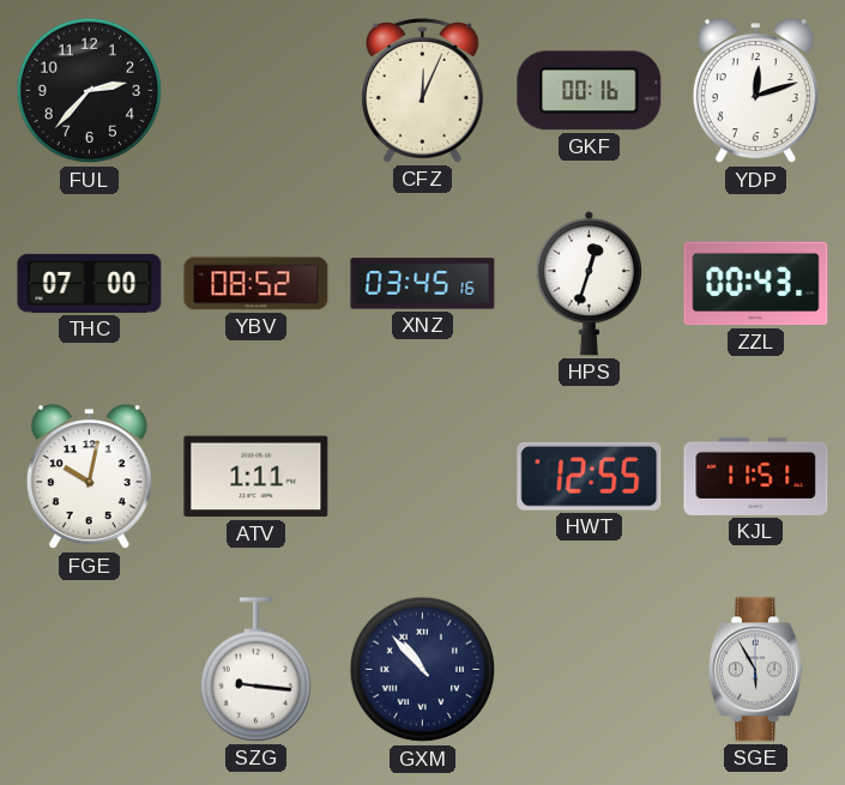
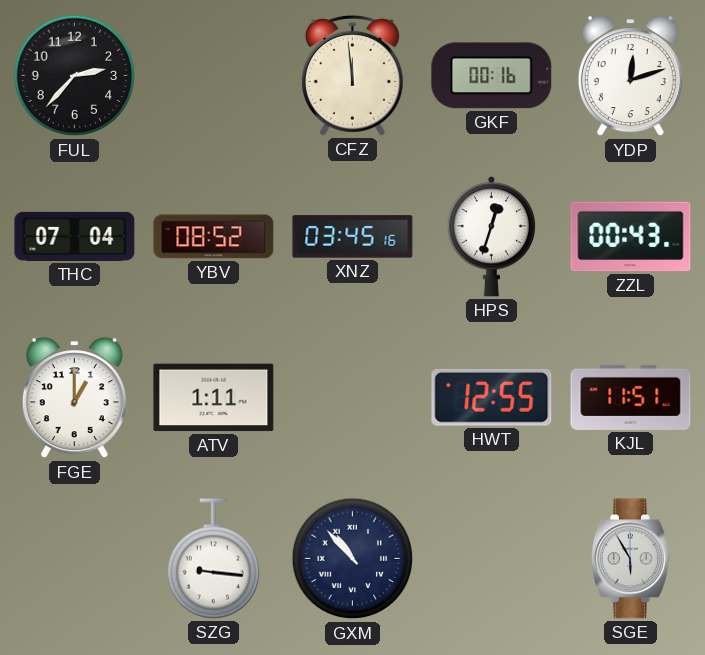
CFZ: 12:04 -> 11:59 (352, 76)
THC: 07:00 -> 07:04 (75, 236)
FGE: 10:02 -> 1:00 (74, 398)
